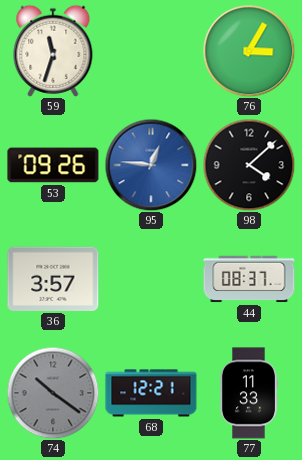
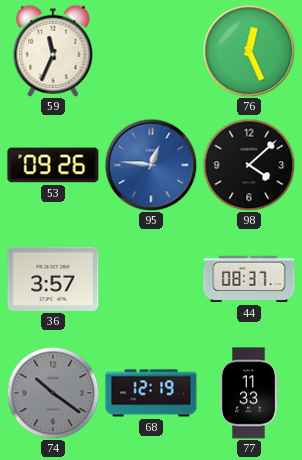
59: 11:33 -> 11:34 (53, 51)
76: 3:05 -> 12:26 (249, 51)
68: 12:21 -> 12:19 (151, 393)
